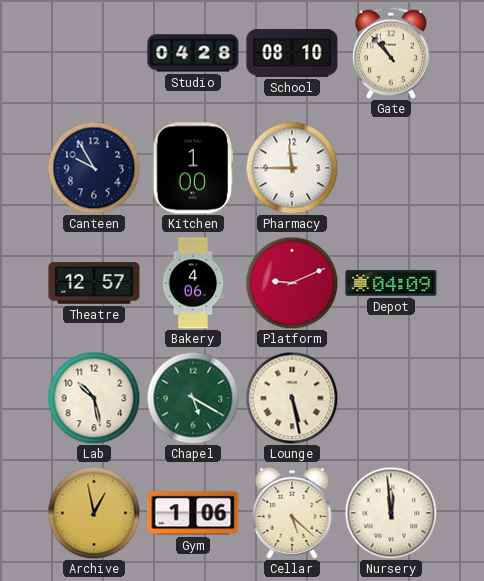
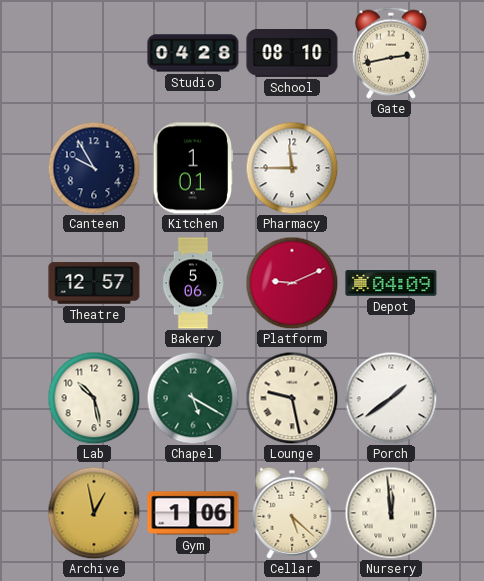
Gate: 10:53 -> 2:43 (391, 53)
Kitchen: 1:00 -> 1:01 (192, 168)
Bakery: 4:06 -> 5:06 (193, 283)
Lounge: 5:28 -> 9:28 (292, 398)
Porch: none -> 1:39 (391, 398)
